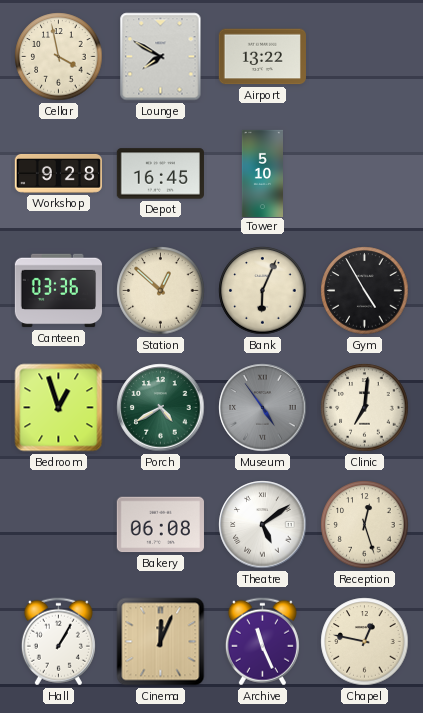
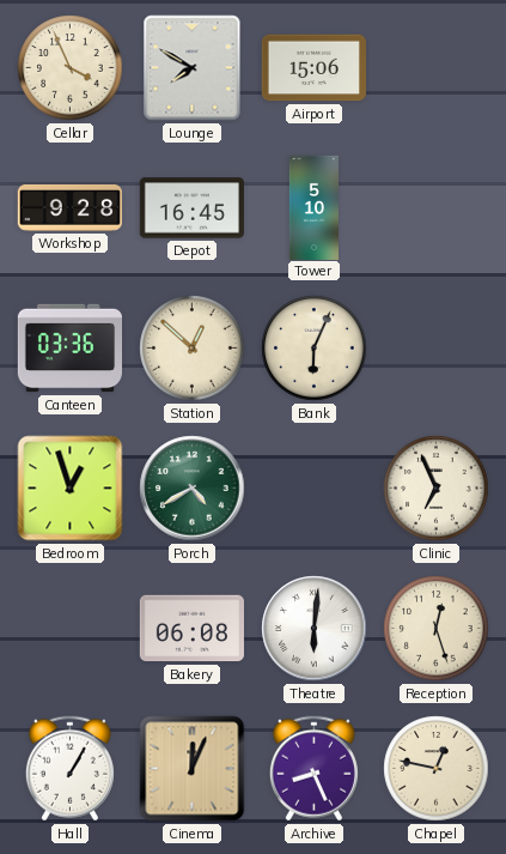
Cellar: 3:58 -> 3:56 (71, 68)
Airport: 13:22 -> 15:06 (313, 68)
Gym: 4:55 -> none (365, 291)
Museum: 4:54 -> none (263, 408)
Clinic: 7:01 -> 6:56 (437, 489)
Theatre: 5:09 -> 6:01 (315, 629)
Archive: 11:26 -> 8:26 (313, 769)
